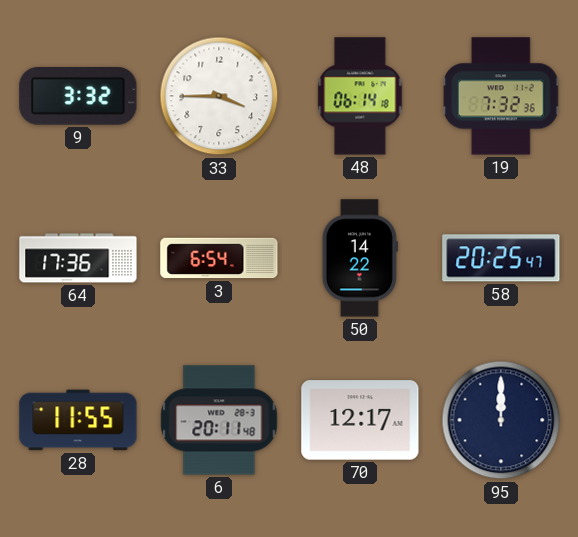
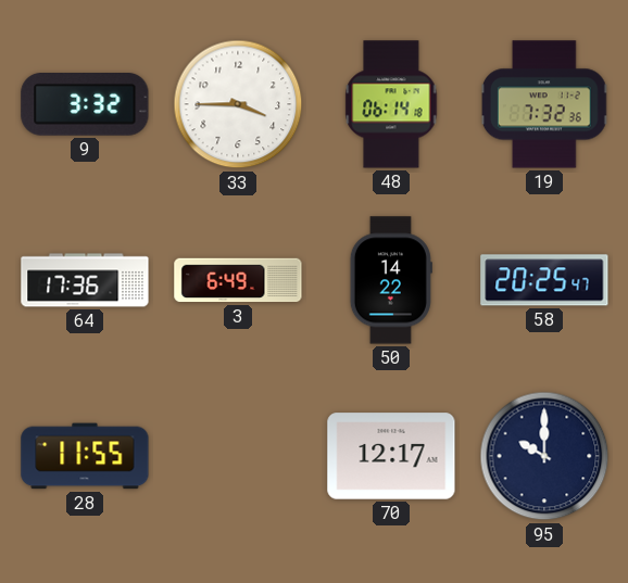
3: 6:54 -> 6:49 (238, 280)
6: 20:11 -> none (219, 420)
95: 12:00 -> 10:00 (544, 456)
